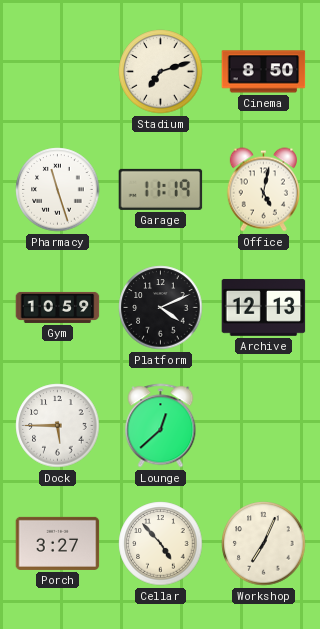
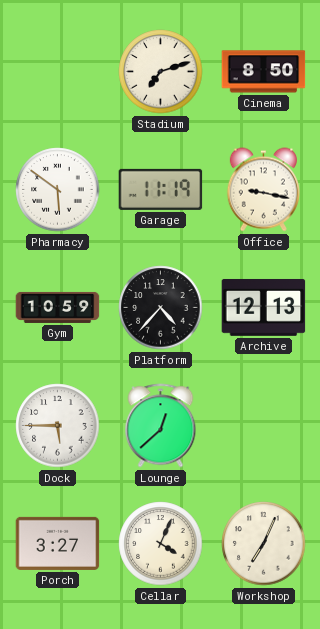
Pharmacy: 11:27 -> 5:51 (58, 190)
Office: 5:02 -> 9:17 (263, 190)
Platform: 4:11 -> 4:37 (161, 308)
Cellar: 4:53 -> 4:04 (161, 544)
